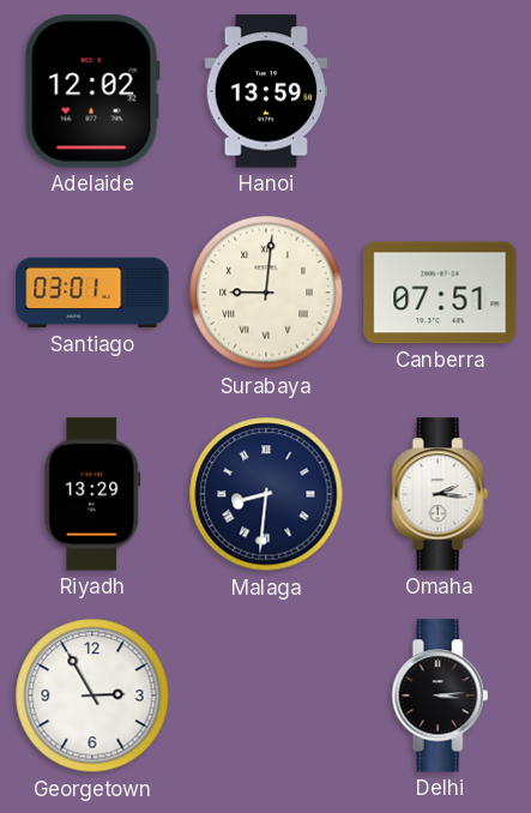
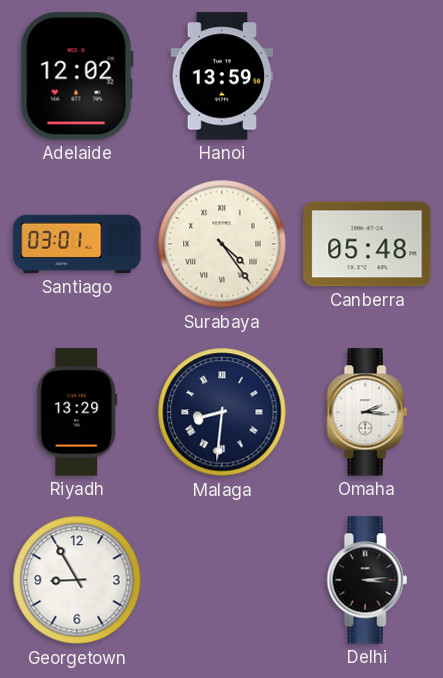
Surabaya: 9:01 -> 4:24 (222, 244)
Canberra: 07:51 -> 05:48 (367, 244)
Georgetown: 2:55 -> 8:55 (77, 580)
